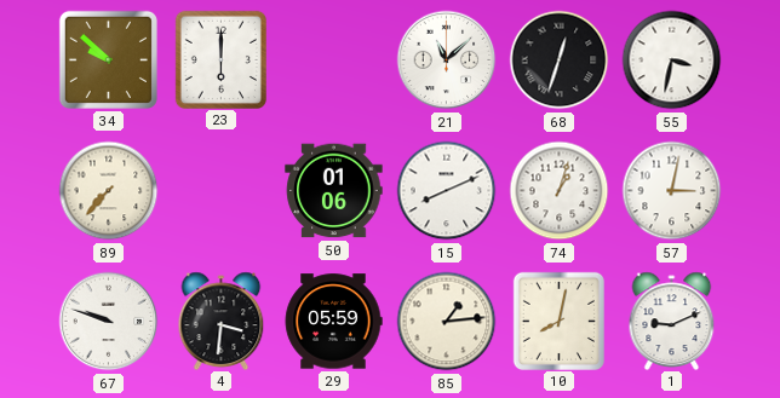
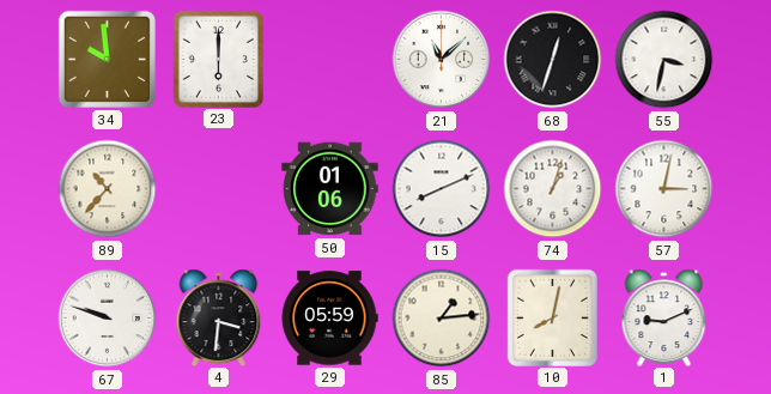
34: 9:52 -> 9:59 (107, 59)
89: 7:37 -> 10:37 (108, 189)
